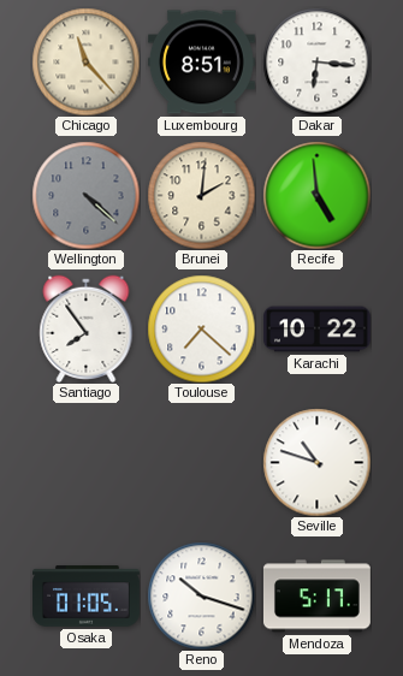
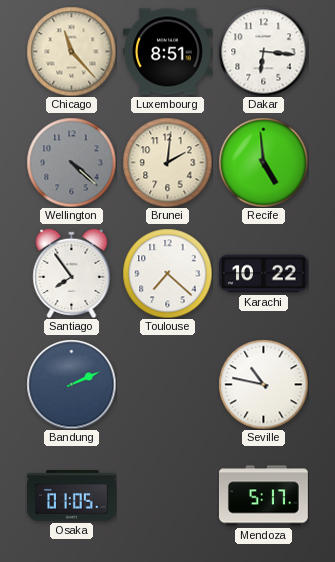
Bandung: none -> 2:11 (71, 384)
Seville: 10:48 -> 10:47 (263, 384)
Reno: 10:18 -> none (201, 595)
